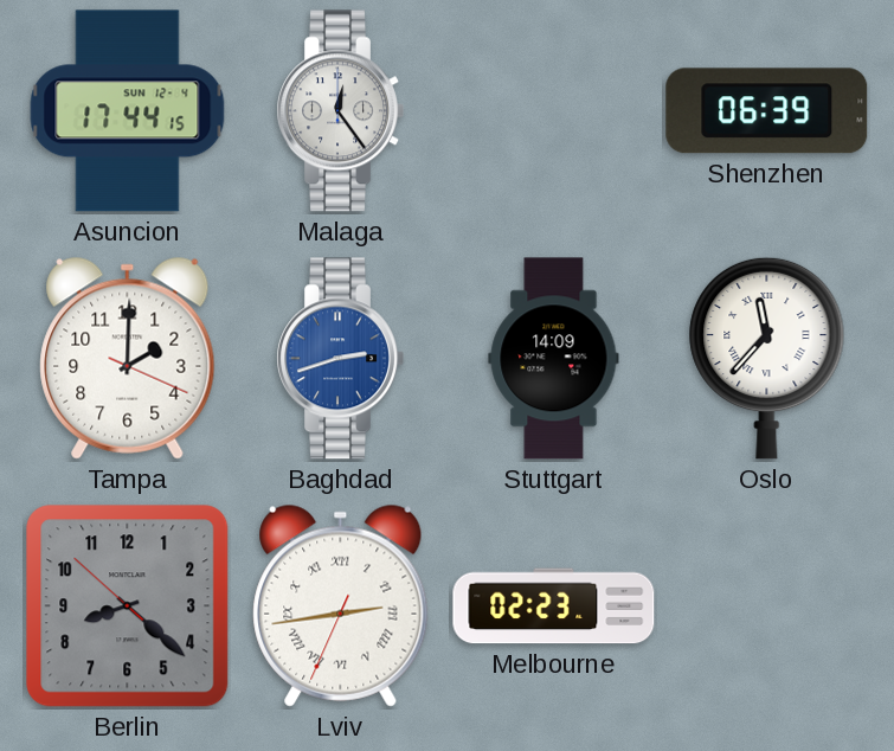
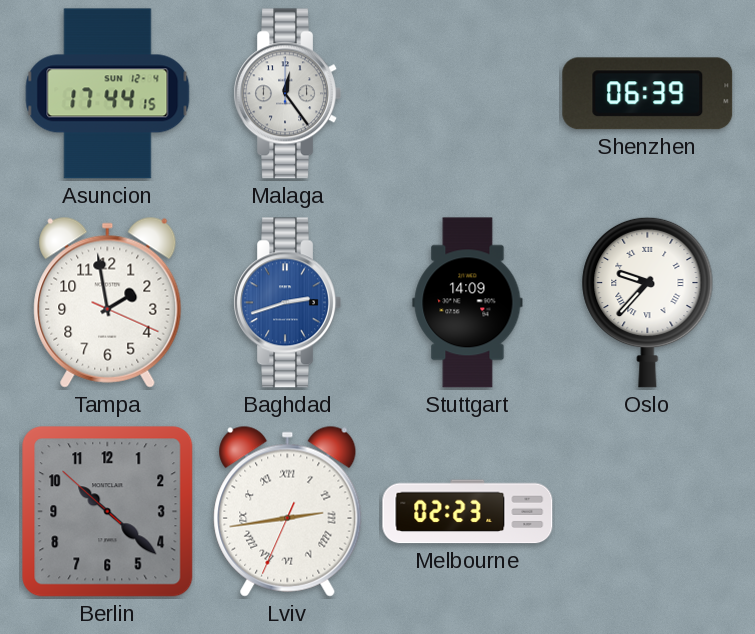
Tampa: 2:00 -> 1:58 (108, 302)
Oslo: 11:37 -> 9:37 (648, 302)
Berlin: 8:21 -> 10:21 (108, 512)
